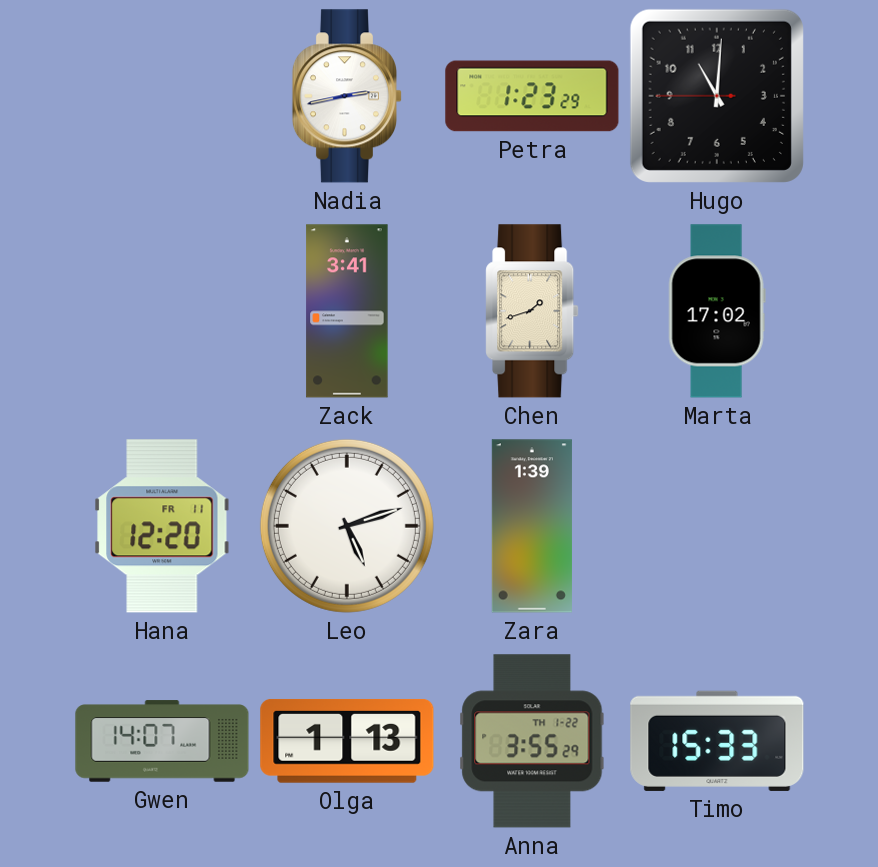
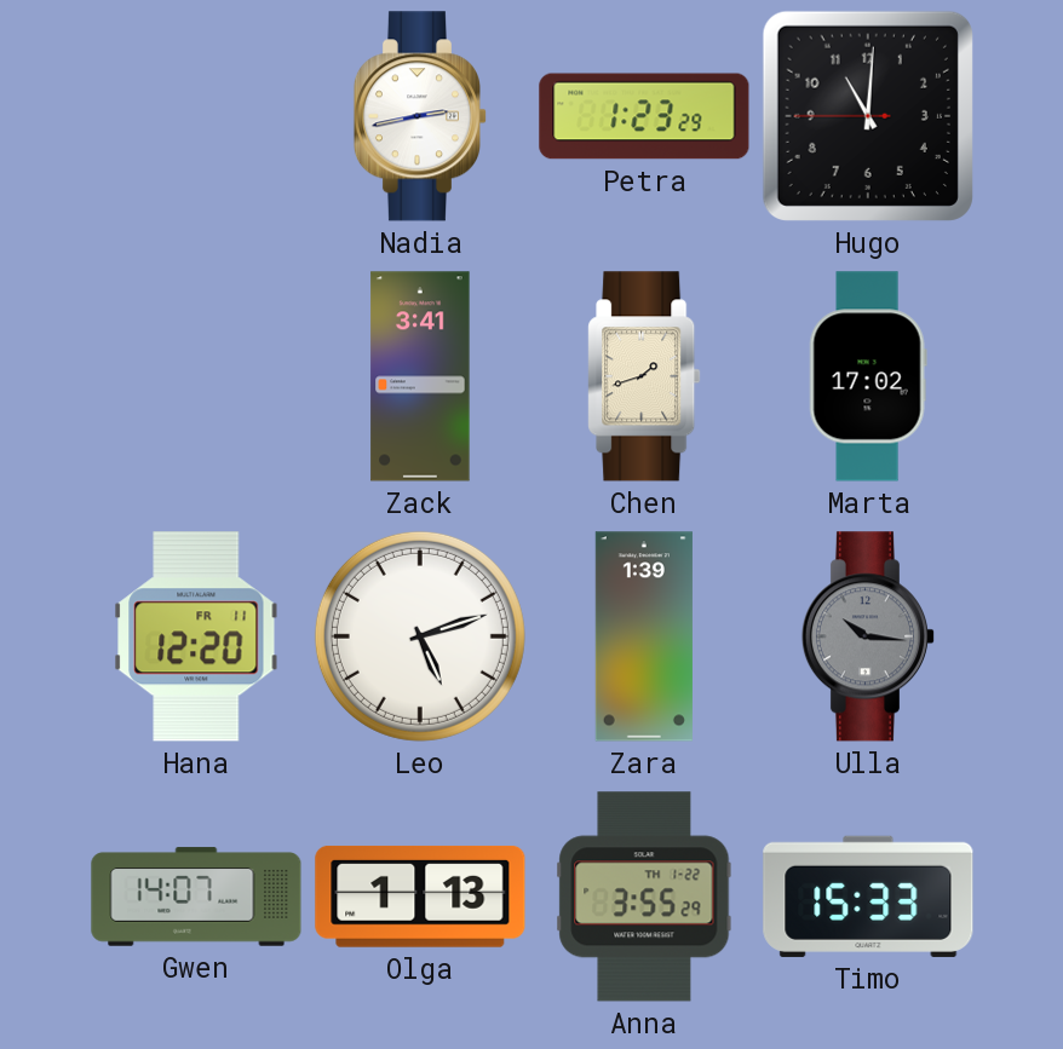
Ulla: none -> 10:16 (868, 636)
